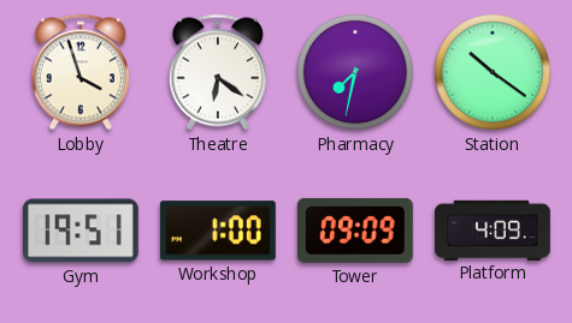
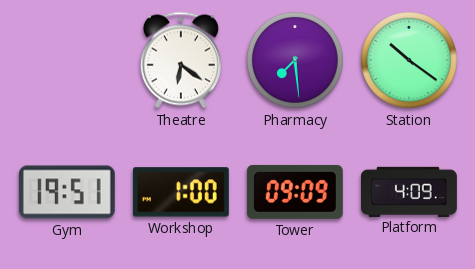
Lobby: 3:57 -> none (81, 72)
Pharmacy: 7:32 -> 7:29 (296, 61)
